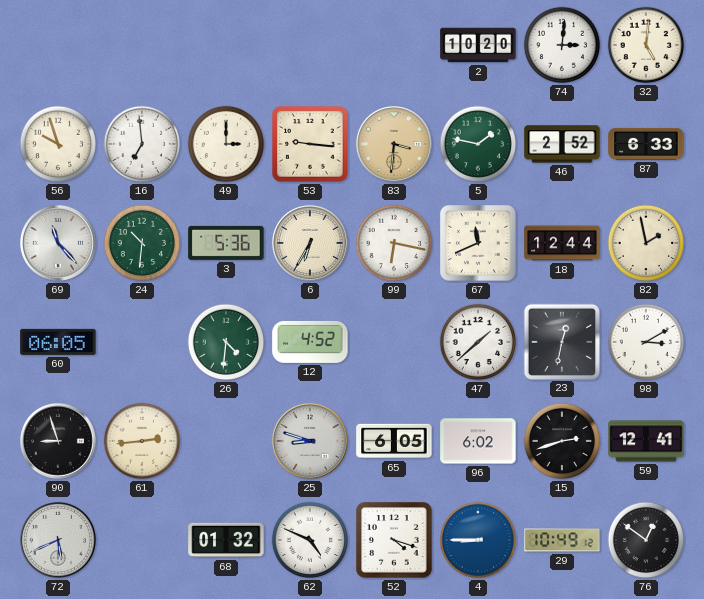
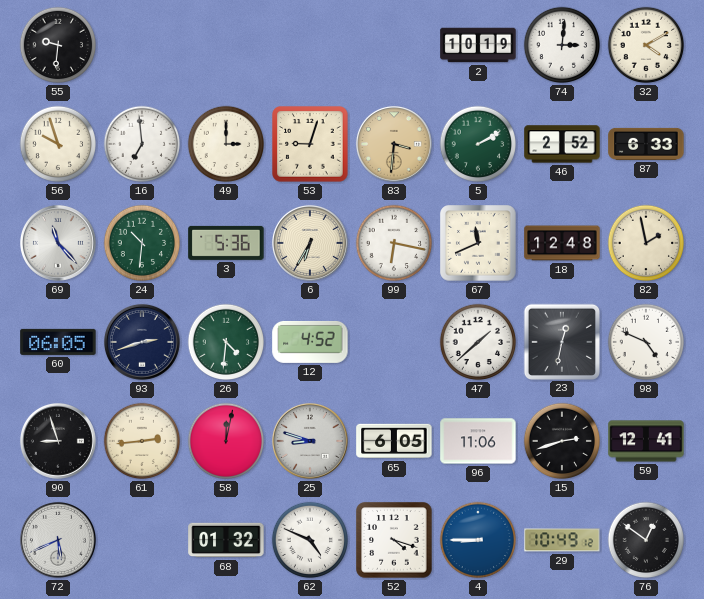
55: none -> 9:31 (58, 45)
2: 10:20 -> 10:19 (478, 45)
32: 5:01 -> 4:10 (646, 45)
53: 9:16 -> 9:03 (310, 144)
5: 1:47 -> 2:10 (478, 144)
18: 12:44 -> 12:48 (562, 243)
93: none -> 2:42 (142, 342)
98: 3:10 -> 4:49 (646, 342)
58: none -> 12:02 (226, 441)
96: 6:02 -> 11:06 (478, 441)
